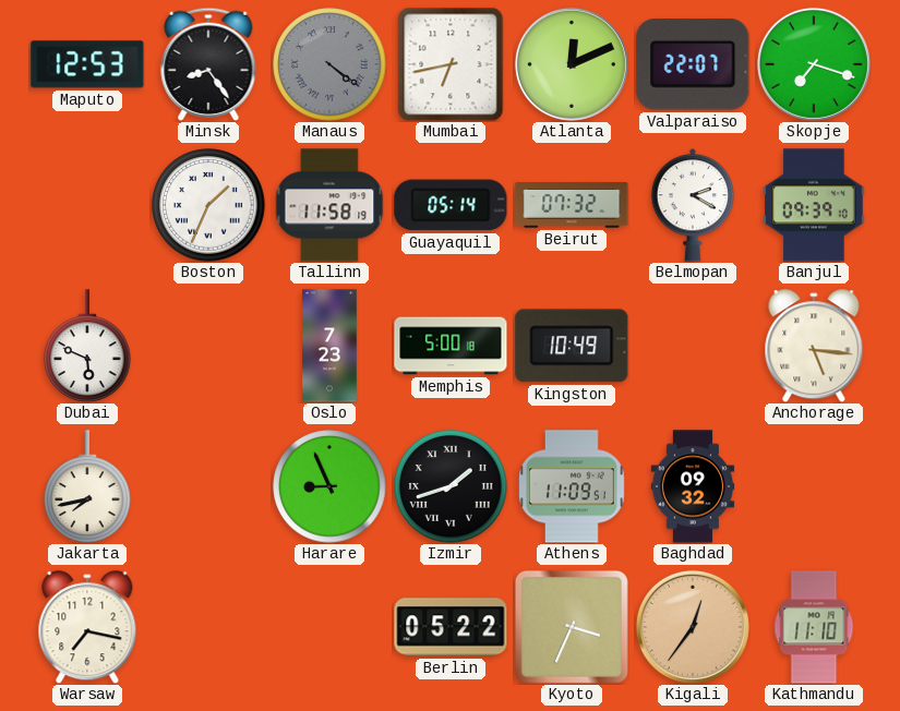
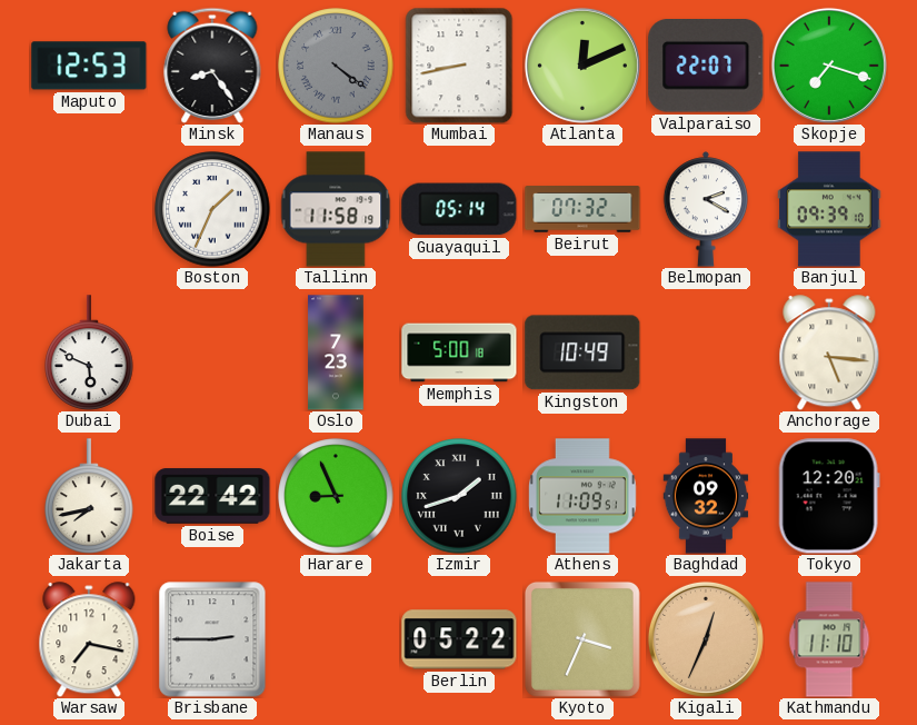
Mumbai: 6:43 -> 8:43 (459, 66)
Boise: none -> 22:42 (212, 496)
Tokyo: none -> 12:20 (829, 496)
Brisbane: none -> 2:45 (212, 639)
Kigali: 12:36 -> 12:34 (706, 639)
